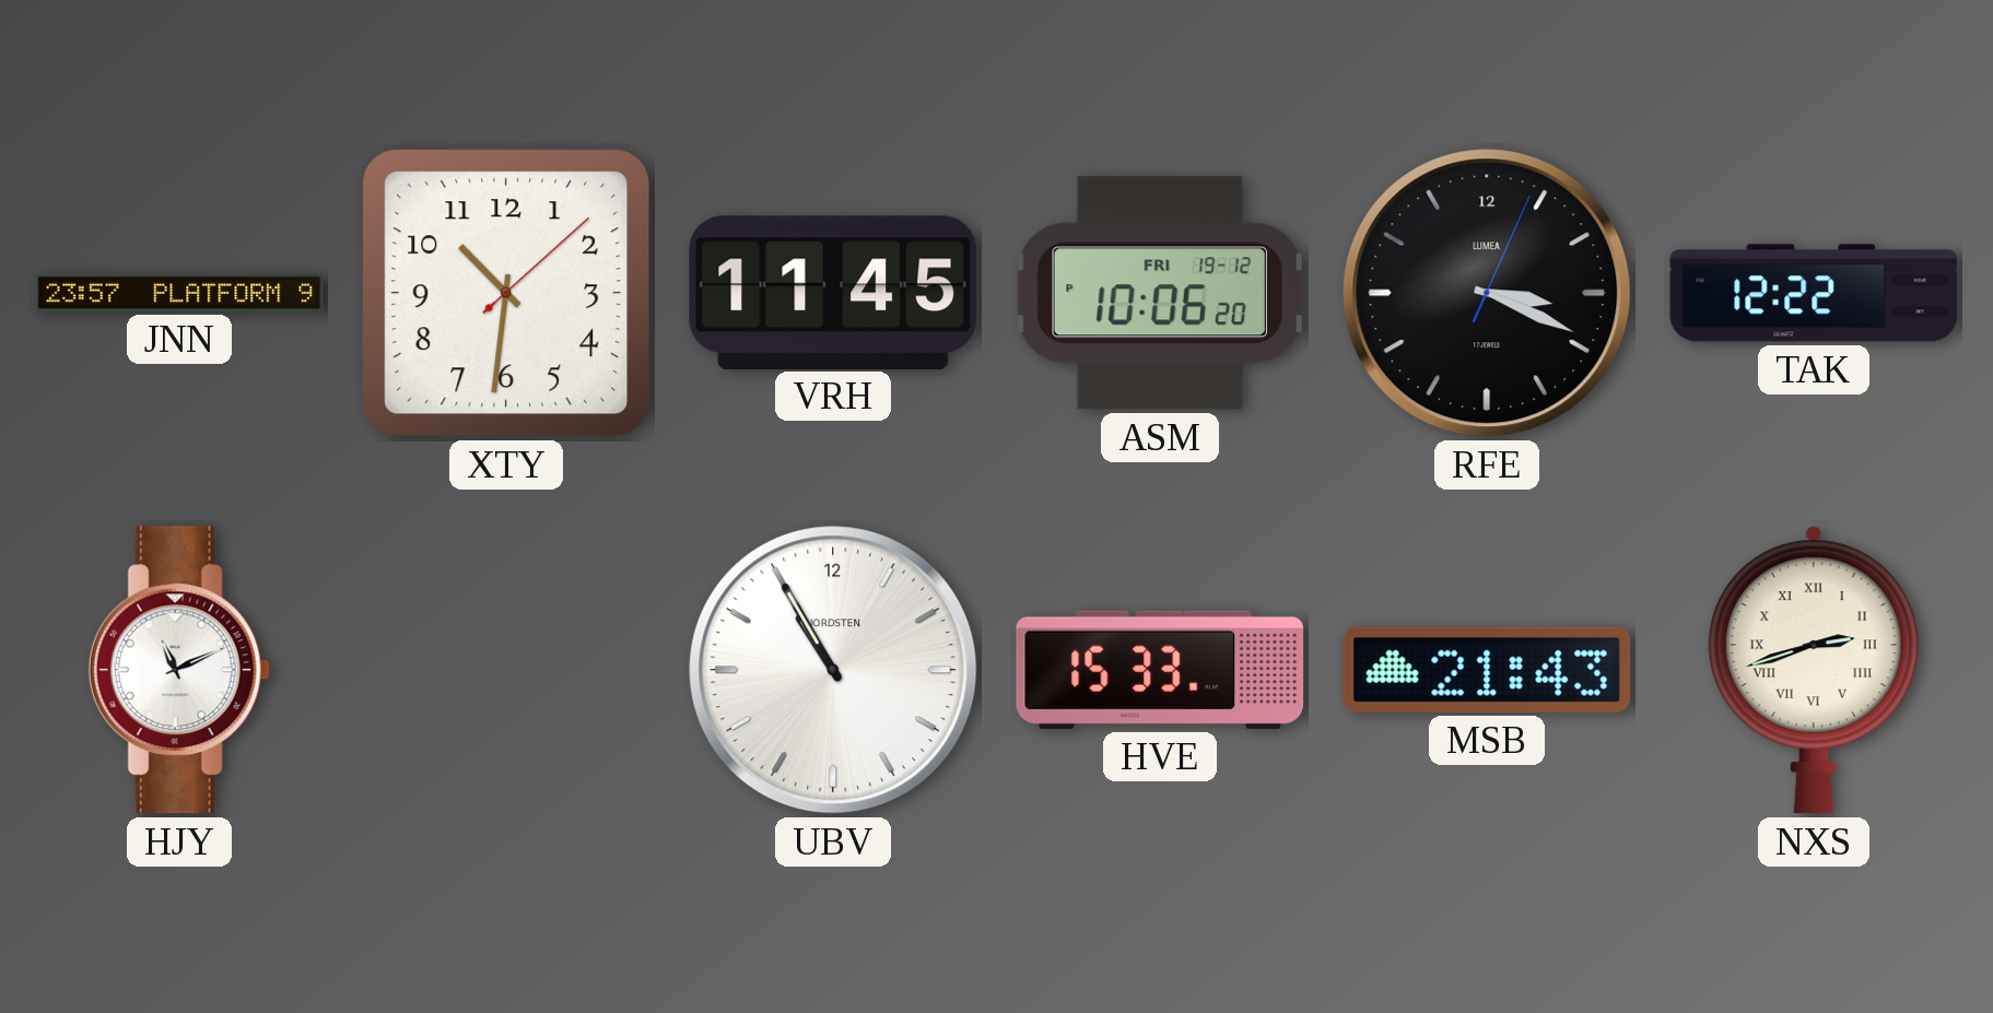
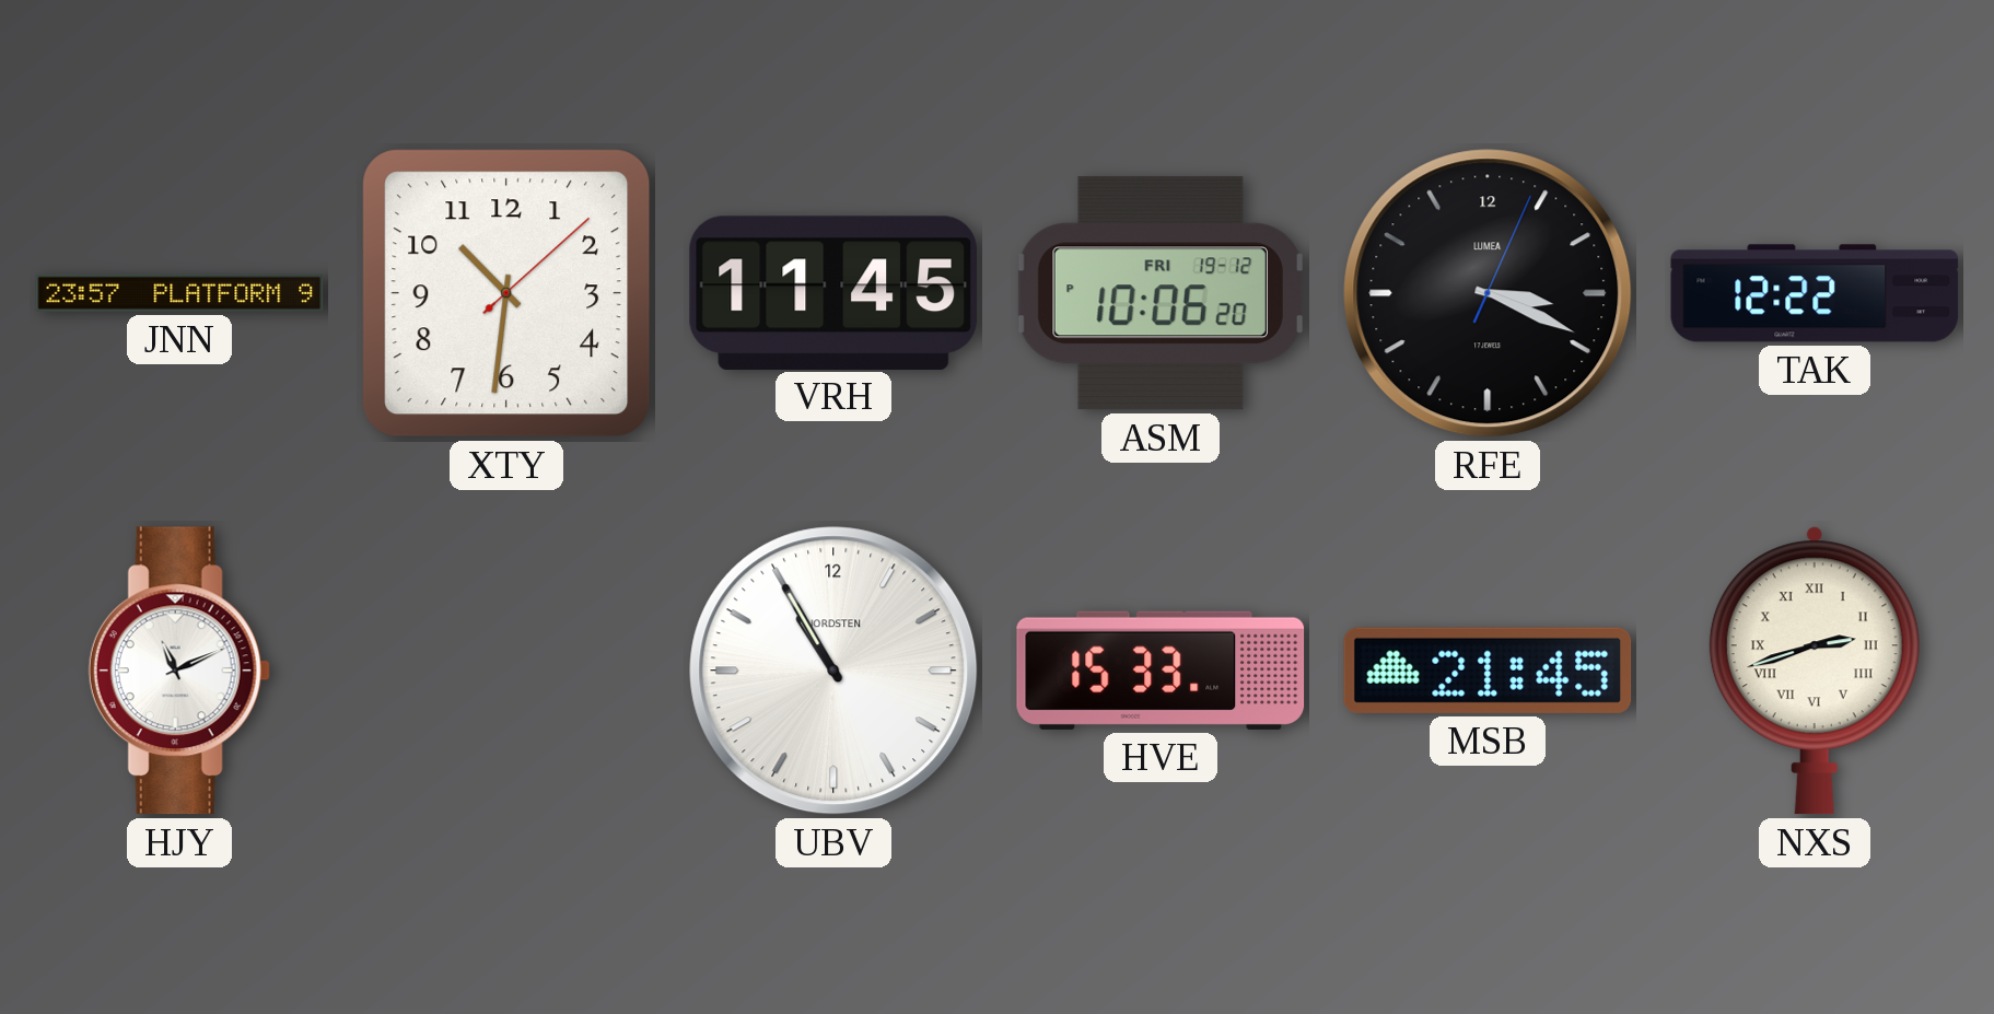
MSB: 21:43 -> 21:45 (1488, 671)
